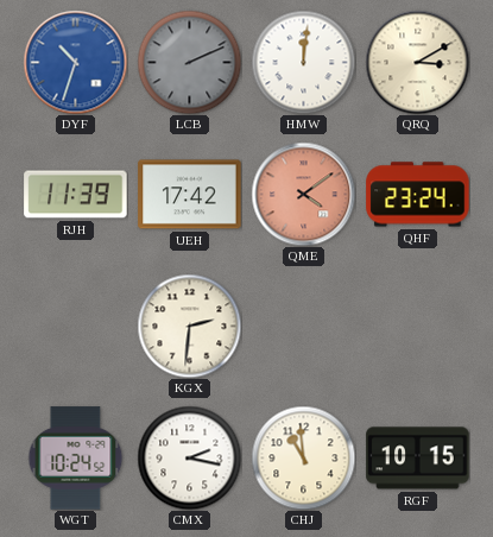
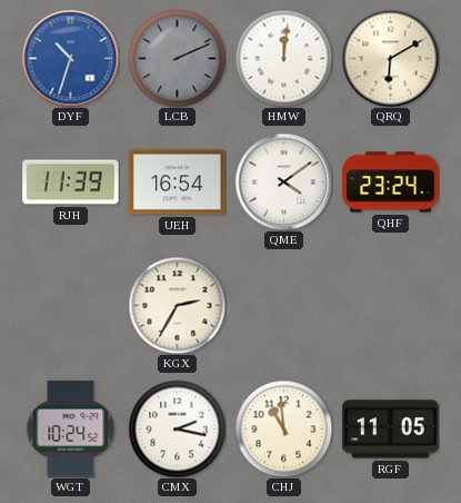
QRQ: 3:10 -> 6:10 (390, 58)
UEH: 17:42 -> 16:54 (178, 183)
QME dial: salmon -> white (283, 181)
KGX: 2:31 -> 2:35 (177, 305)
RGF: 10:15 -> 11:05 (391, 430)
